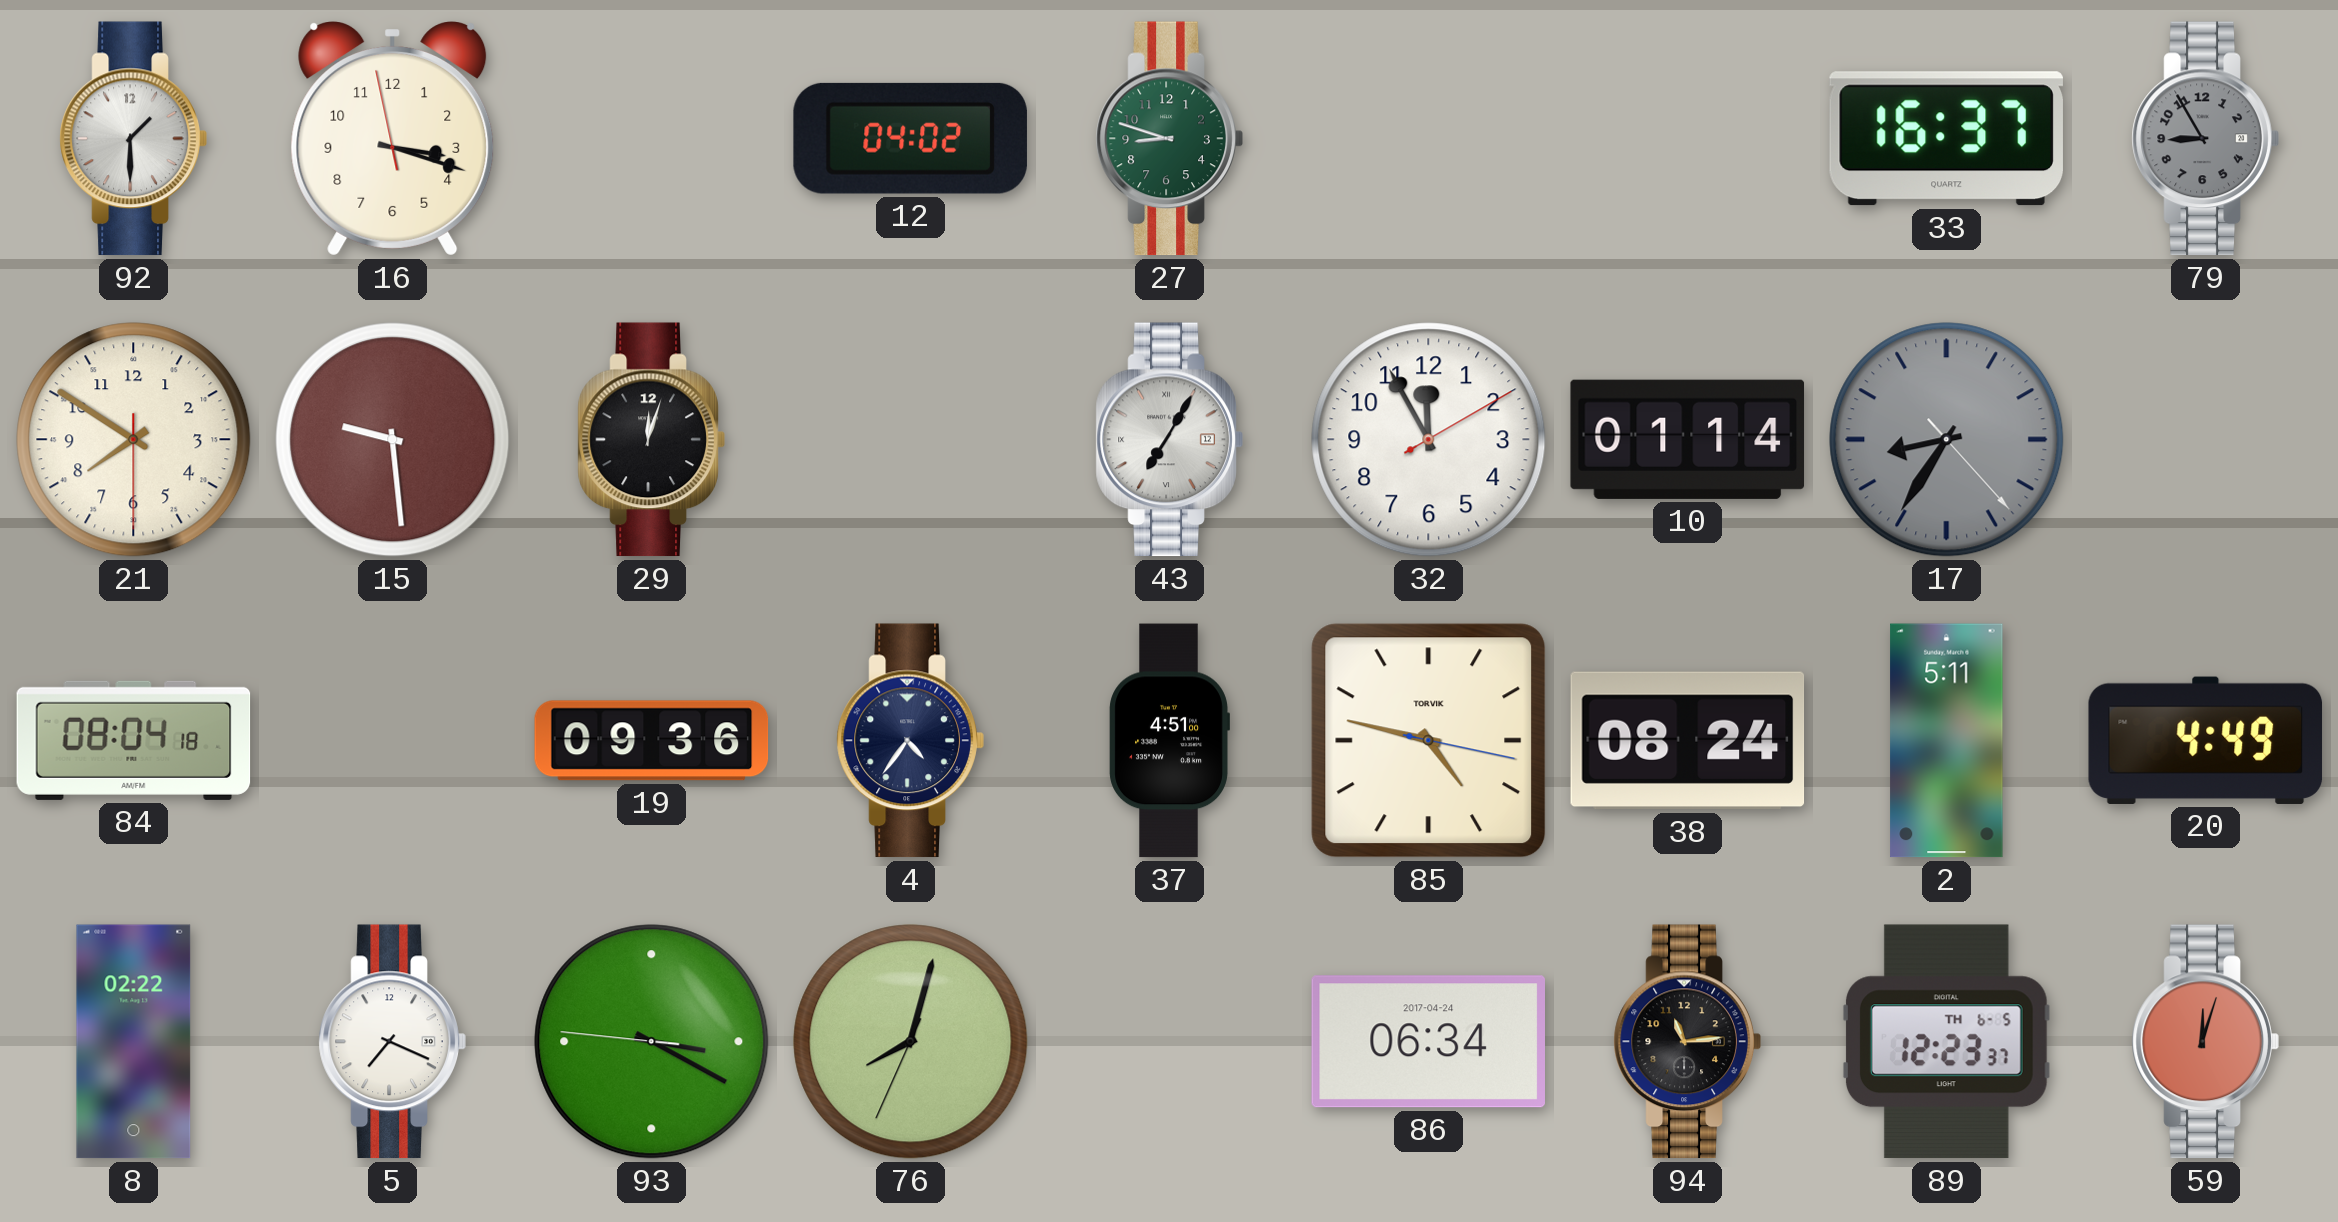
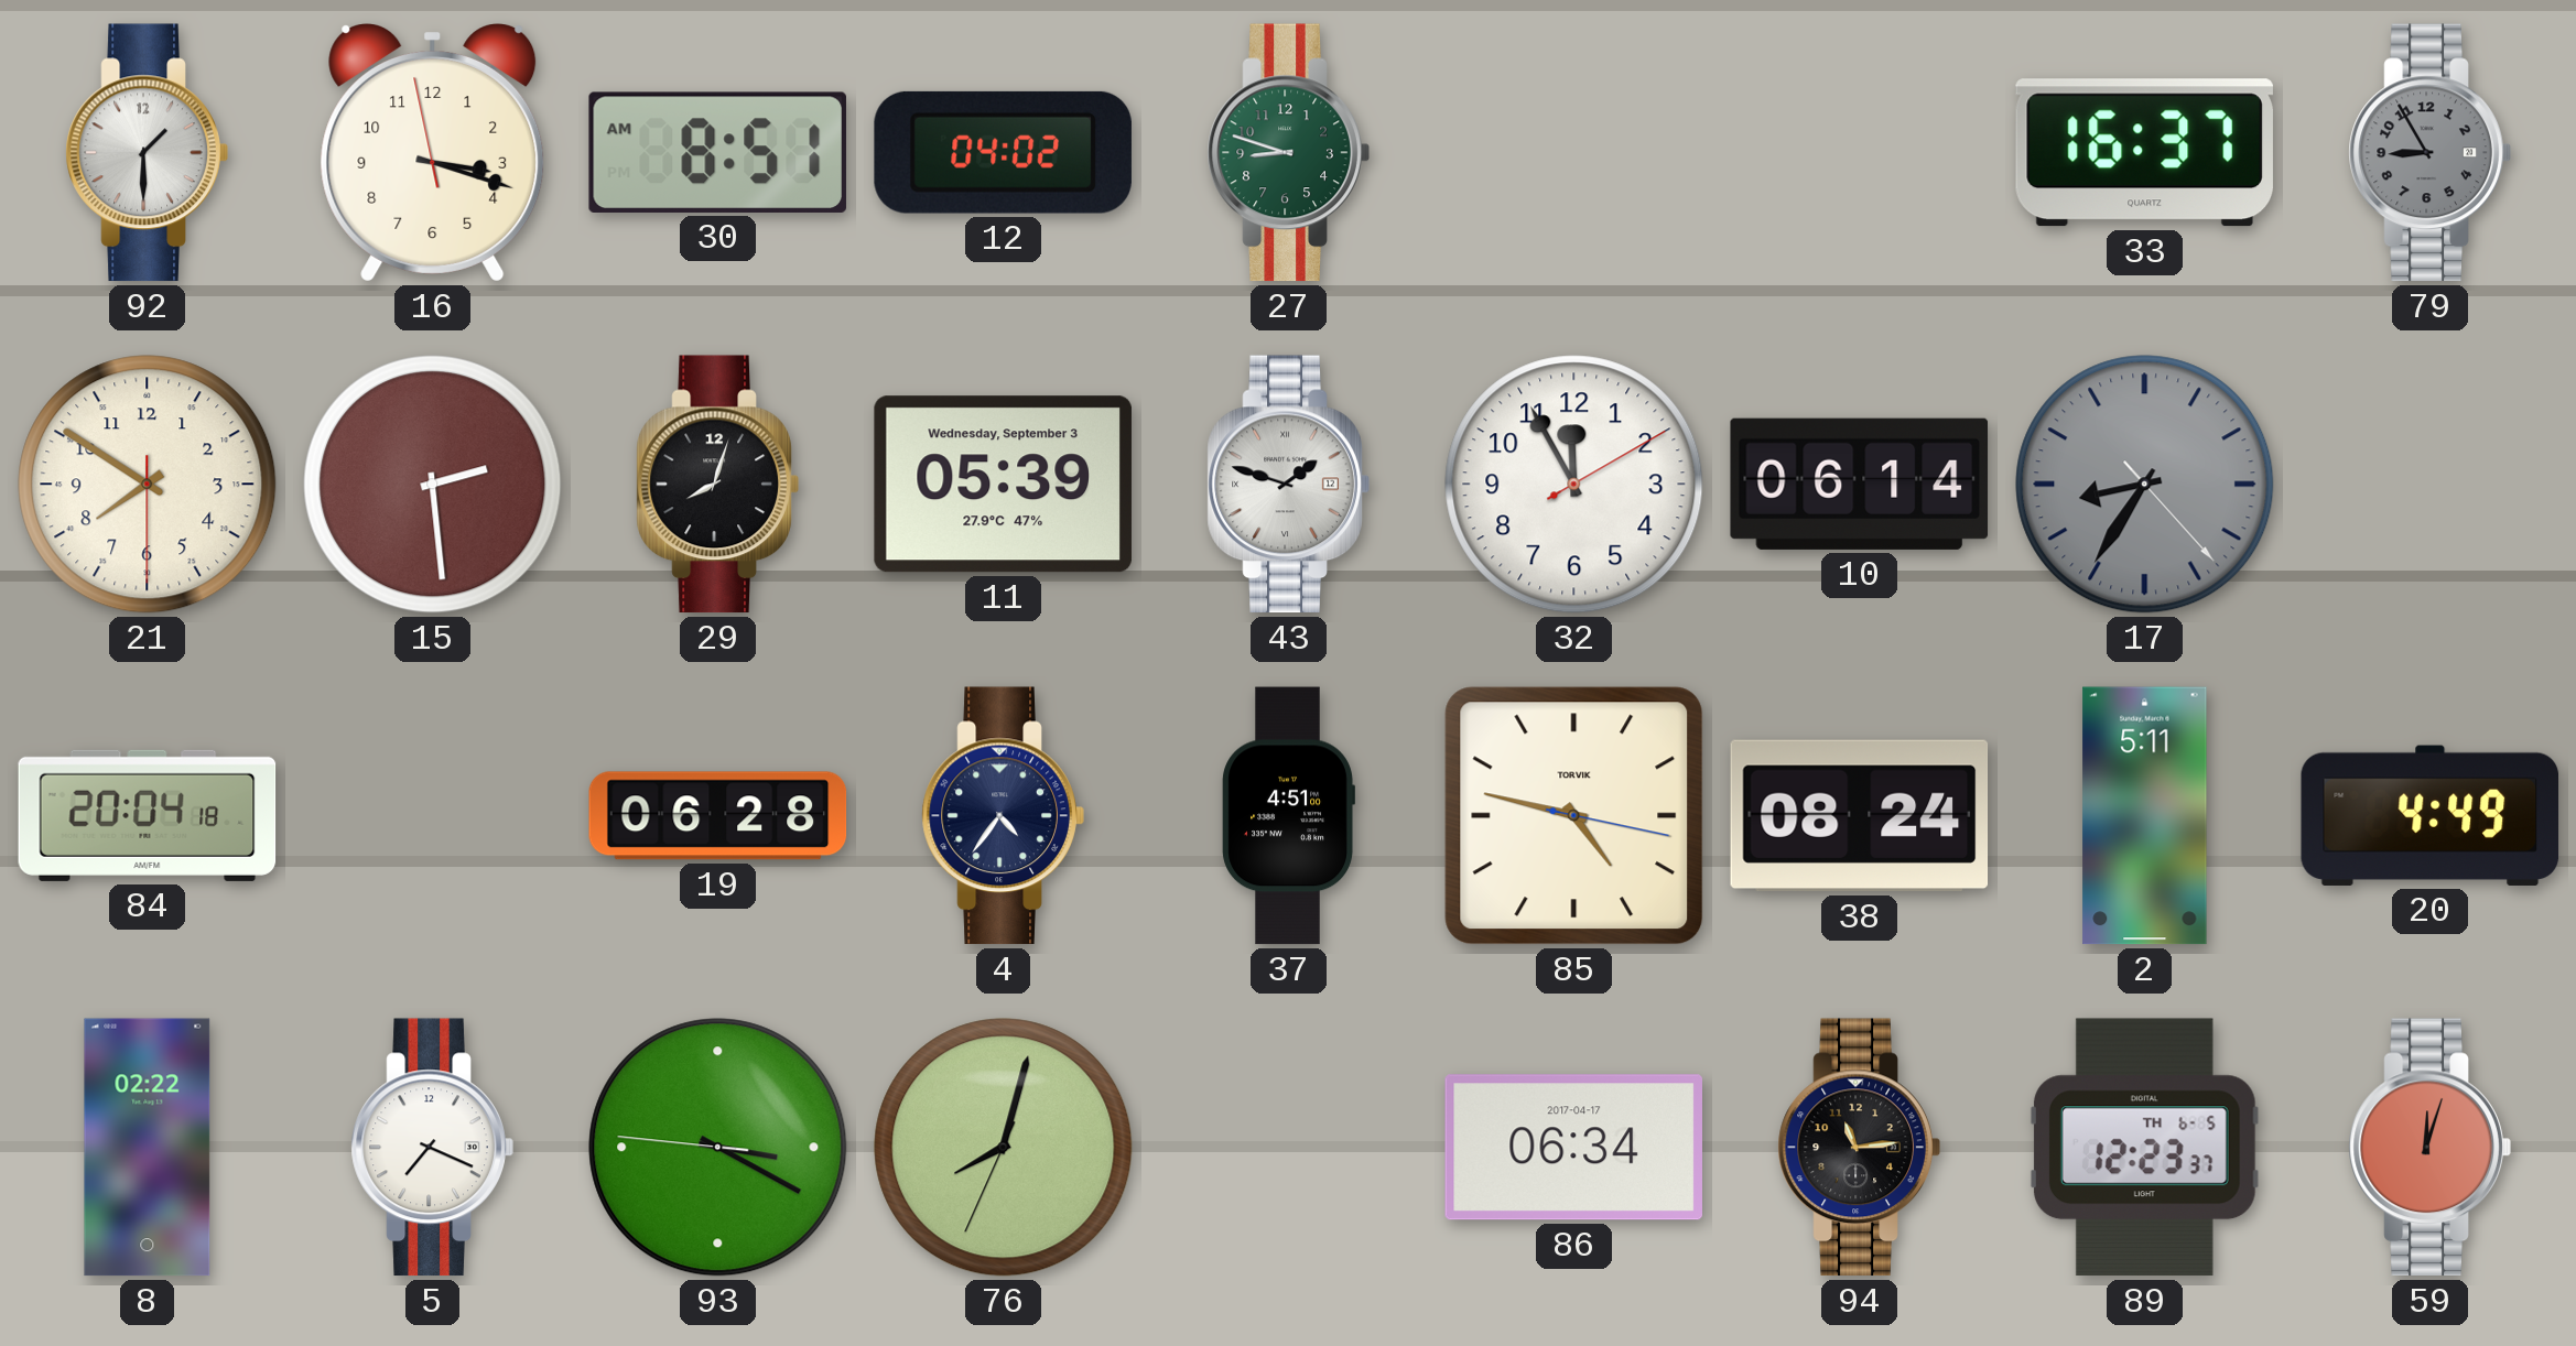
30: none -> 8:51 (717, 152)
15: 9:29 -> 2:29 (433, 485)
29: 12:03 -> 8:03 (717, 485)
11: none -> 05:39 (1003, 485)
43: 7:05 -> 1:48 (1288, 485)
10: 01:14 -> 06:14 (1860, 484)
84: 08:04 -> 20:04 (148, 815)
19: 09:36 -> 06:28 (718, 816)
86 date: 2017-04-24 -> 2017-04-17 (1573, 1148)
